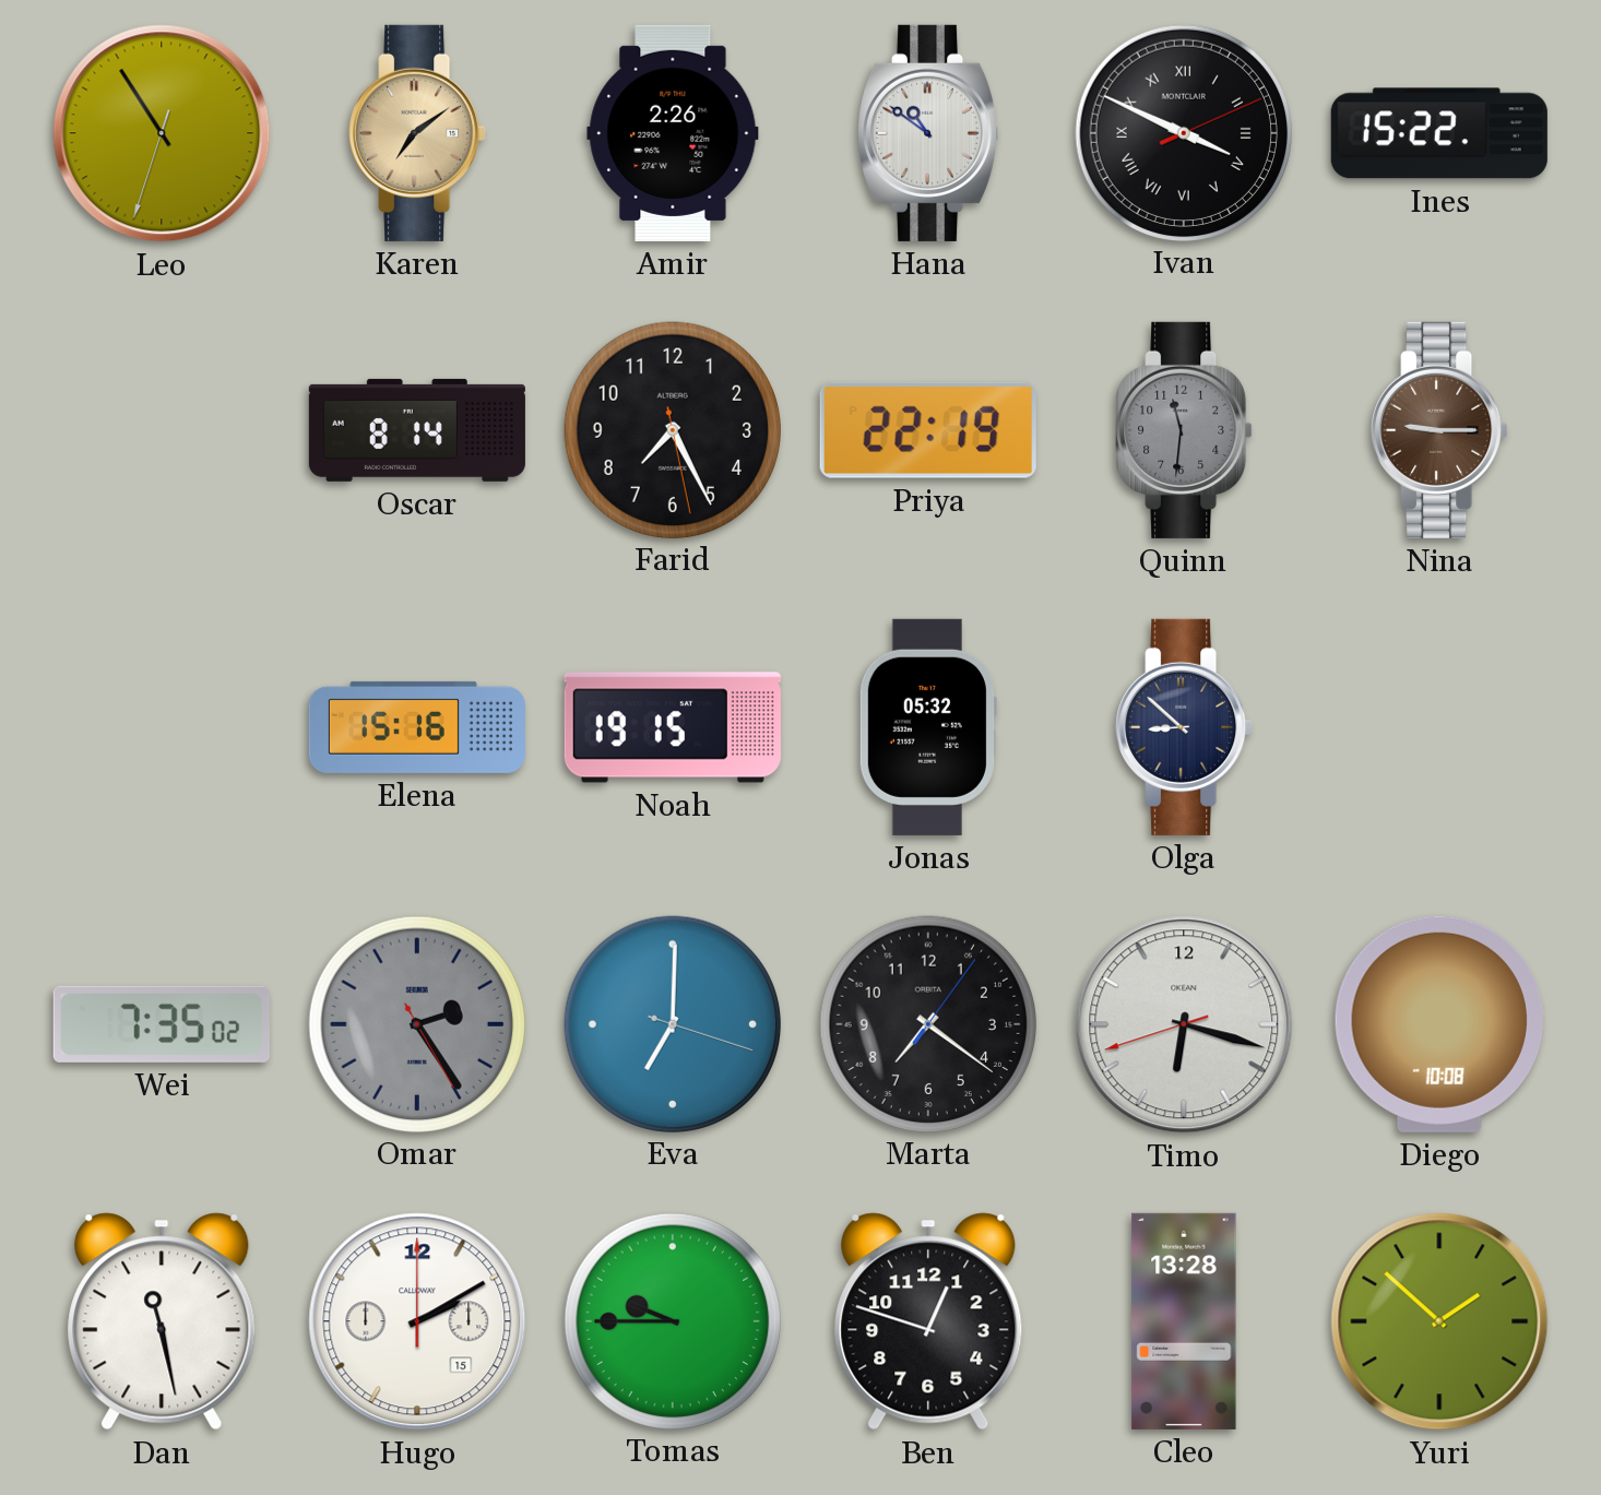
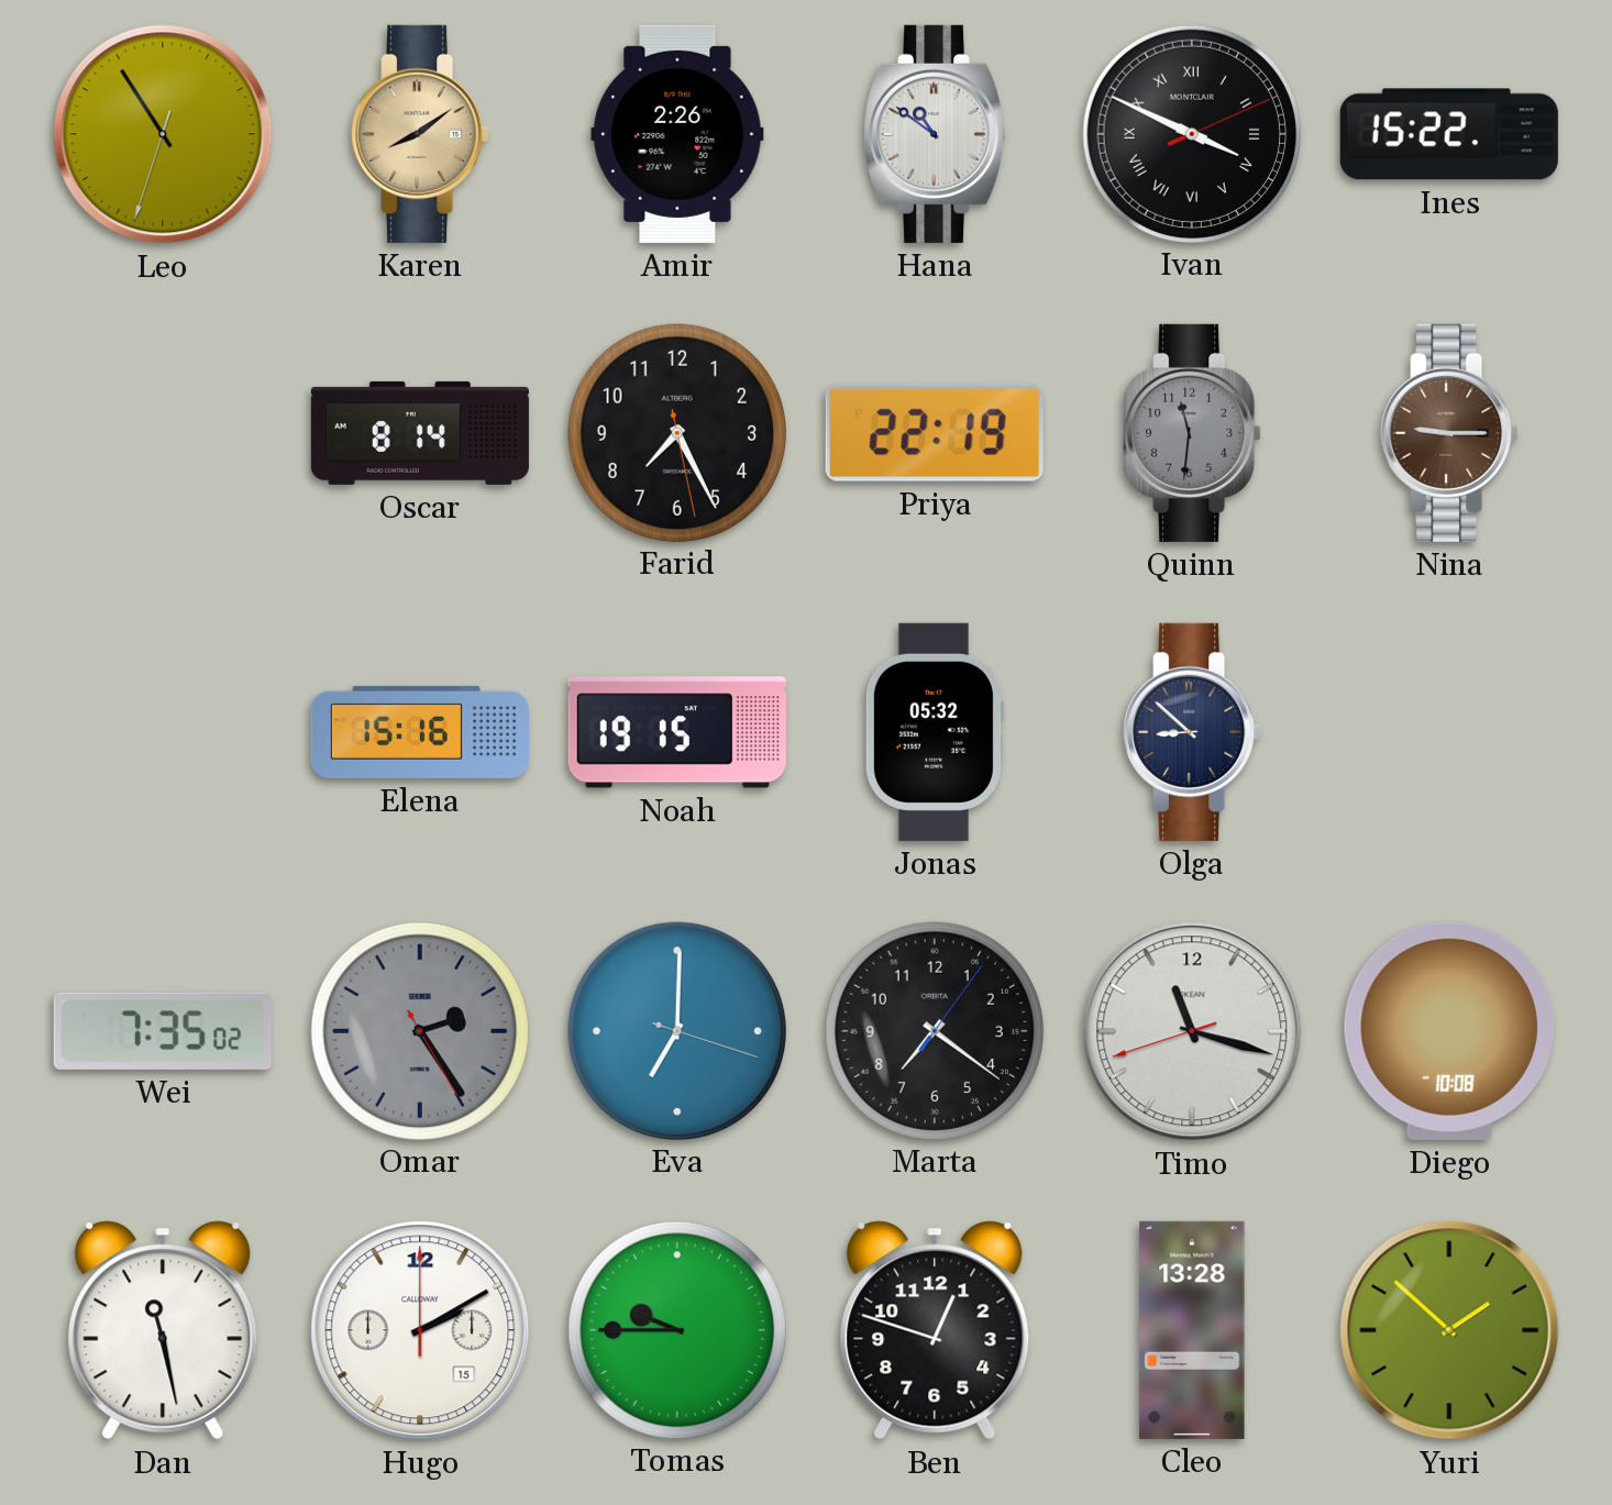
Karen: 7:09 -> 8:09 (420, 134)
Timo: 6:17 -> 11:17 (1192, 1031)
